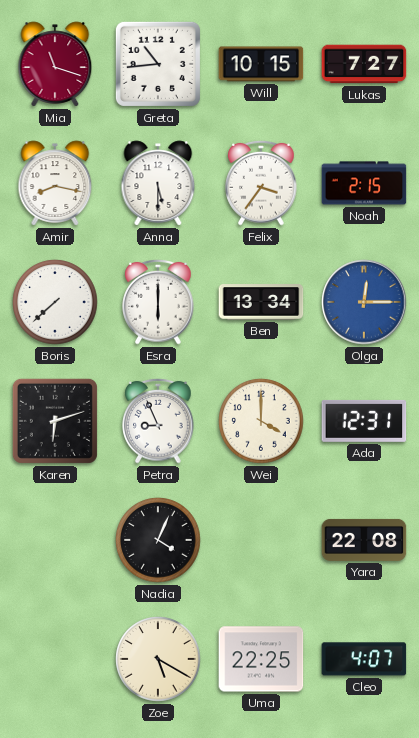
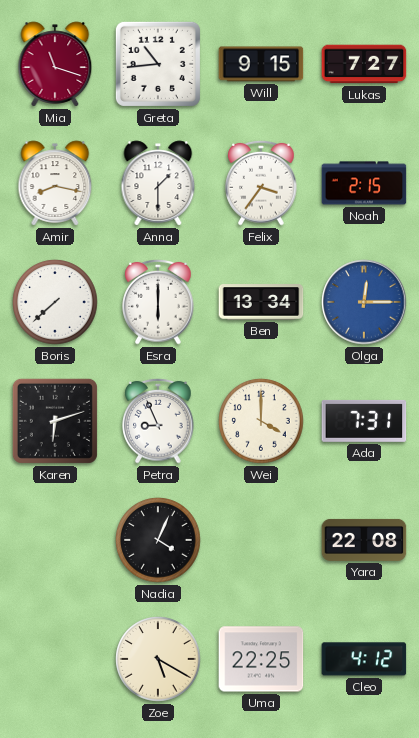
Will: 10:15 -> 9:15 (261, 64)
Anna: 5:30 -> 1:30 (158, 183)
Ada: 12:31 -> 7:31 (364, 421)
Cleo: 4:07 -> 4:12 (364, 659)
